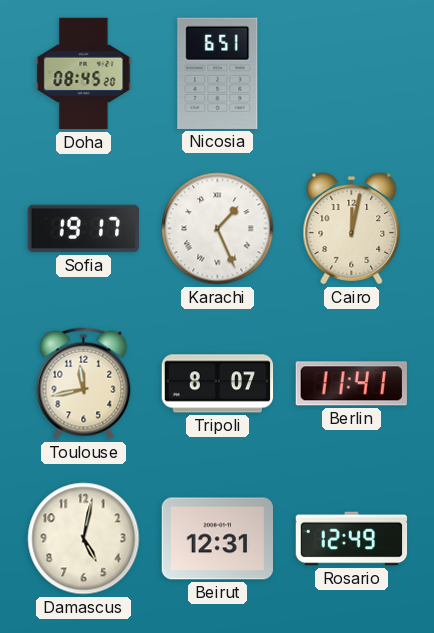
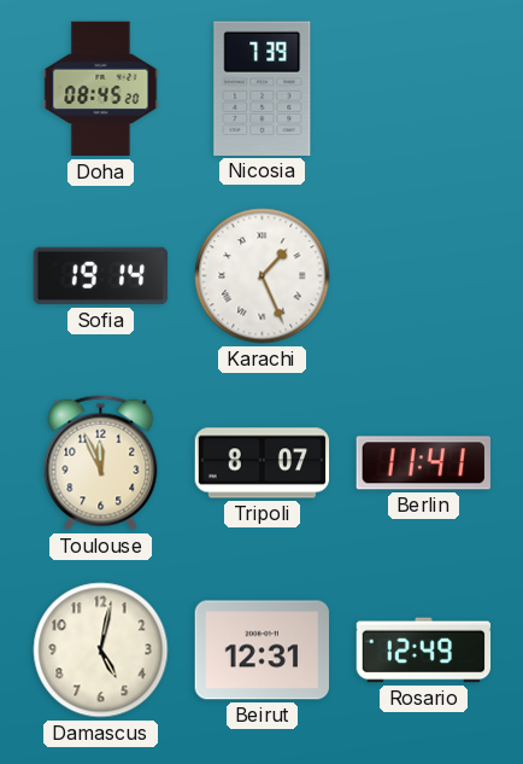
Nicosia: 6:51 -> 7:39 (263, 88)
Sofia: 19:17 -> 19:14 (101, 276)
Cairo: 12:02 -> none (352, 229)
Toulouse: 11:43 -> 11:56 (101, 463)
